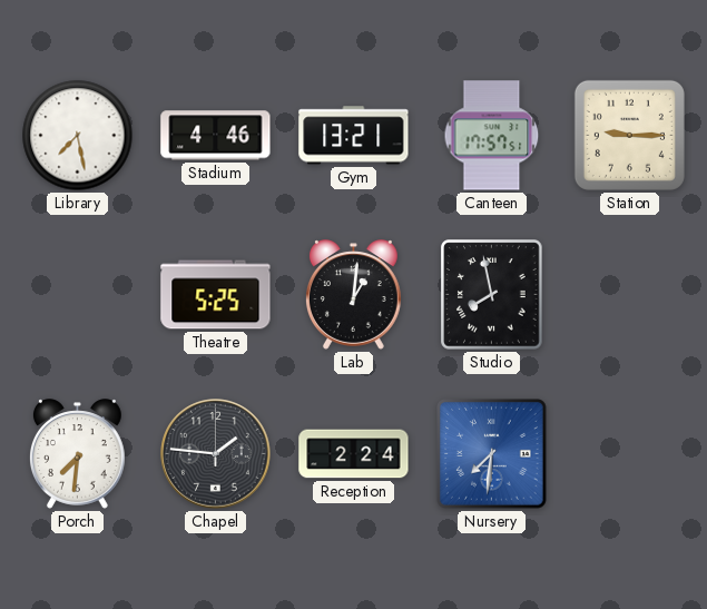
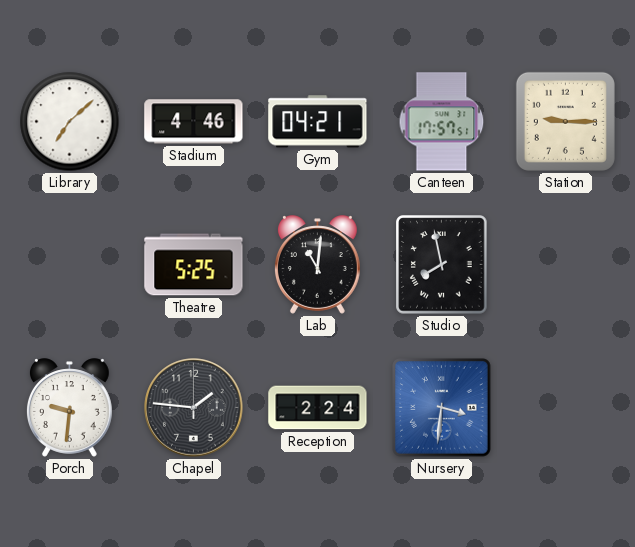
Library: 7:28 -> 7:08 (70, 122)
Gym: 13:21 -> 04:21 (318, 122)
Lab: 1:01 -> 11:01 (317, 265)
Porch: 7:31 -> 9:31 (69, 408)
Nursery: 7:31 -> 3:31 (442, 408)
